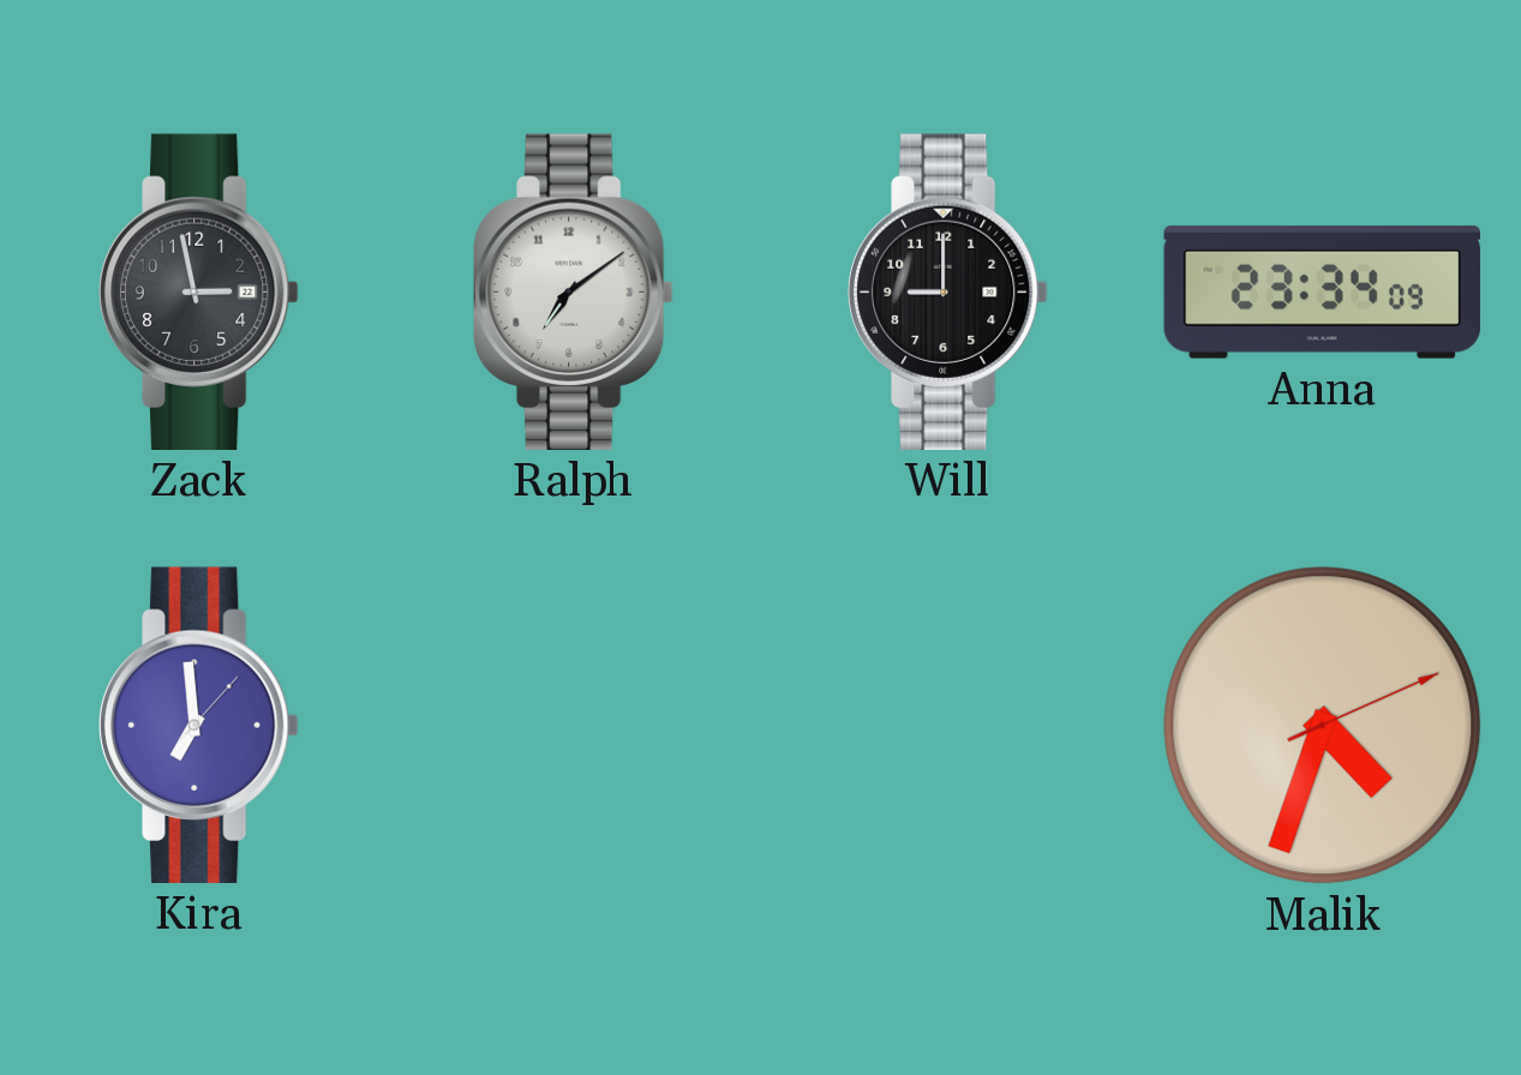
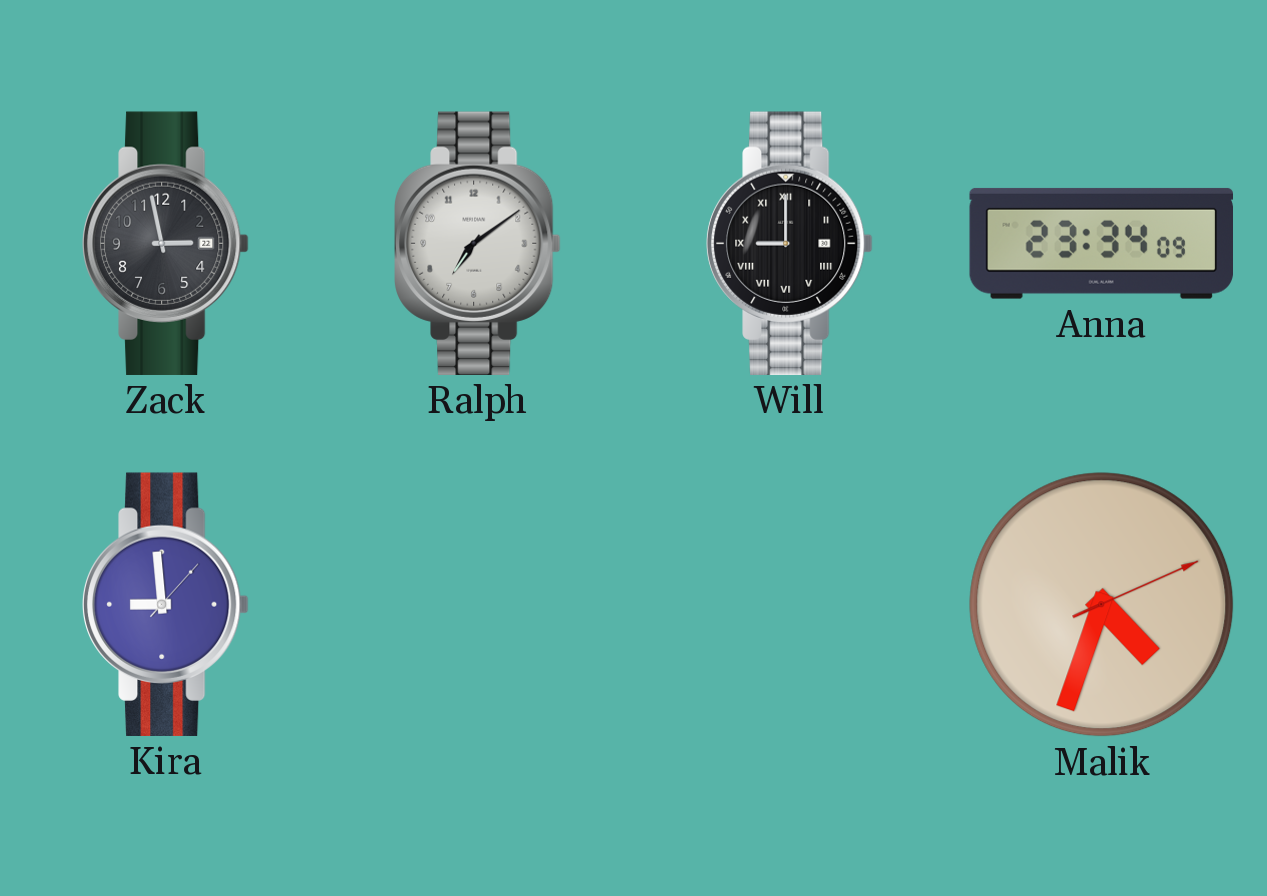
Will numerals: Arabic -> Roman (790, 243)
Kira: 6:59 -> 8:59 (166, 604)
